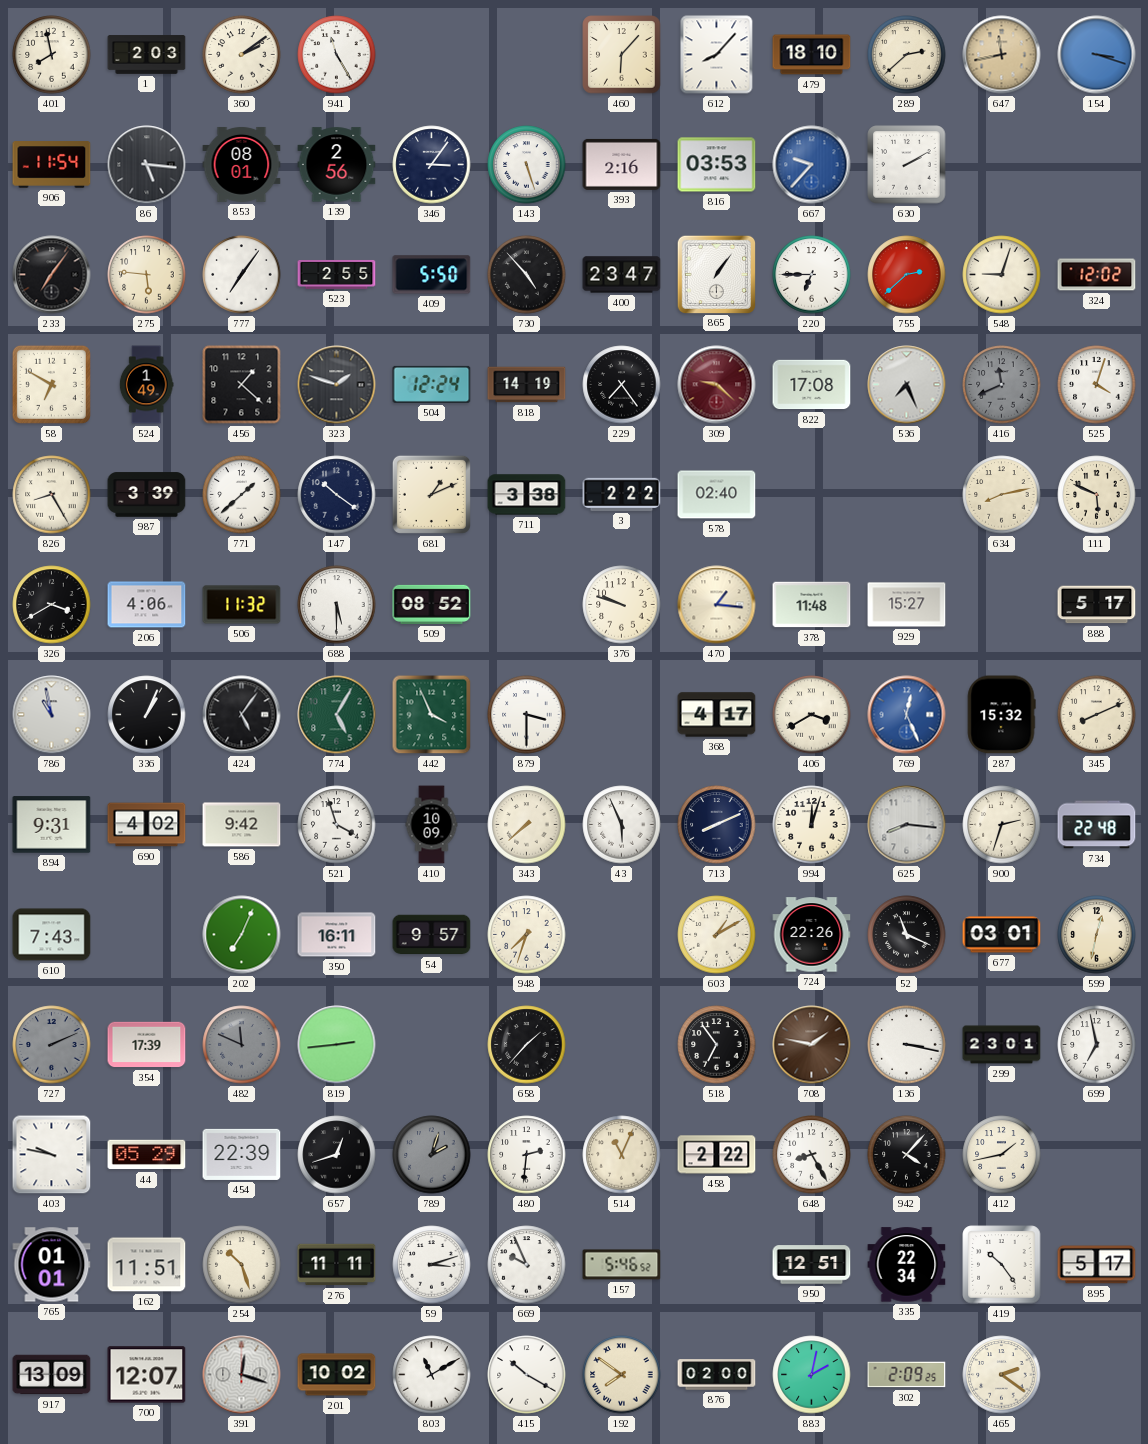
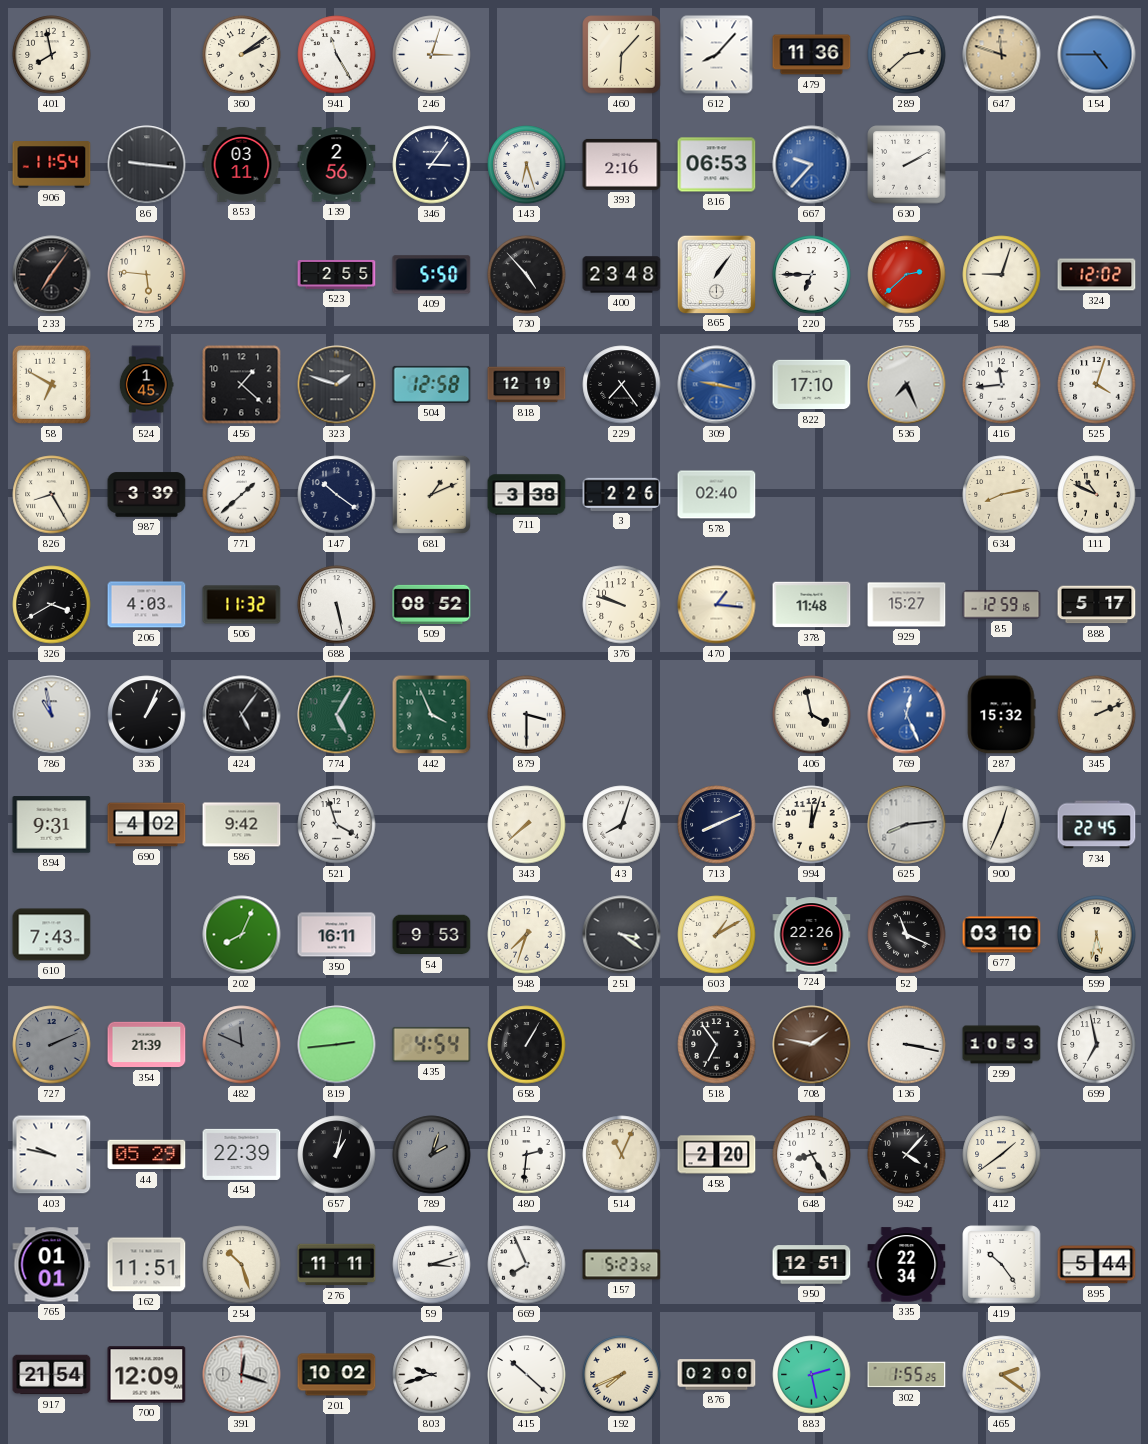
1: 2:03 -> none (147, 55)
246: none -> 3:03 (432, 55)
479: 18:10 -> 11:36 (812, 55)
647: 11:43 -> 11:48 (1002, 55)
154: 3:18 -> 4:45 (1097, 55)
86: 5:16 -> 9:16 (147, 165)
853: 08:01 -> 03:11 (242, 164)
143: 5:27 -> 6:27 (527, 165)
816: 03:53 -> 06:53 (717, 165)
777: 7:06 -> none (242, 275)
400: 23:47 -> 23:48 (622, 275)
524: 1:49 -> 1:45 (146, 385)
504: 12:24 -> 12:58 (432, 384)
818: 14:19 -> 12:19 (527, 385)
309: 9:22 -> 9:17 (717, 385)
309 dial: burgundy -> blue (717, 385)
822: 17:08 -> 17:10 (812, 385)
416: 11:41 -> 11:44 (1002, 385)
416 dial: grey -> white (1002, 385)
3: 2:22 -> 2:26 (622, 494)
111: 5:49 -> 10:49 (1097, 495)
206: 4:06 -> 4:03 (147, 605)
688: 5:30 -> 5:28 (337, 605)
85: none -> 12:59 (1002, 605)
368: 4:17 -> none (717, 715)
406: 3:40 -> 3:58 (812, 715)
345: 8:11 -> 2:11 (1097, 715)
410: 10:09 -> none (432, 825)
43: 5:56 -> 8:03 (622, 825)
625: 8:16 -> 8:14 (907, 825)
900: 2:33 -> 12:34 (1002, 825)
734: 22:48 -> 22:45 (1097, 825)
202: 7:04 -> 8:04 (242, 935)
54: 9:57 -> 9:53 (432, 935)
251: none -> 3:21 (622, 935)
677: 03:01 -> 03:10 (1002, 935)
599: 12:32 -> 5:32 (1097, 935)
354: 17:39 -> 21:39 (147, 1045)
435: none -> 4:54 (432, 1044)
658: 1:37 -> 1:05 (527, 1045)
299: 23:01 -> 10:53 (1002, 1045)
657: 12:42 -> 1:02 (337, 1155)
458: 2:22 -> 2:20 (717, 1155)
412: 1:43 -> 1:39 (1002, 1155)
669: 9:56 -> 7:56 (527, 1265)
157: 5:46 -> 5:23 (622, 1265)
895: 5:17 -> 5:44 (1097, 1265)
917: 13:09 -> 21:54 (52, 1375)
700: 12:07 -> 12:09 (147, 1375)
803: 11:10 -> 9:42 (432, 1375)
415: 10:20 -> 10:22 (527, 1375)
192: 7:51 -> 7:41 (622, 1375)
883: 2:02 -> 2:28 (812, 1375)
302: 2:09 -> 1:55 (907, 1375)
